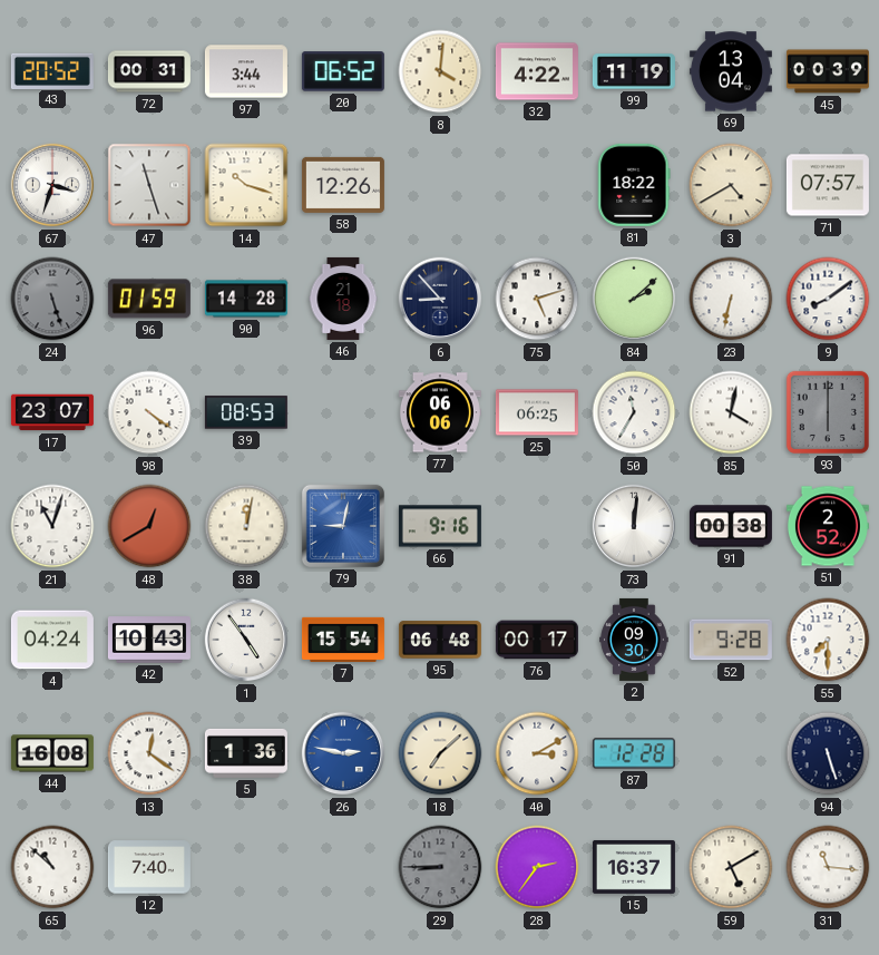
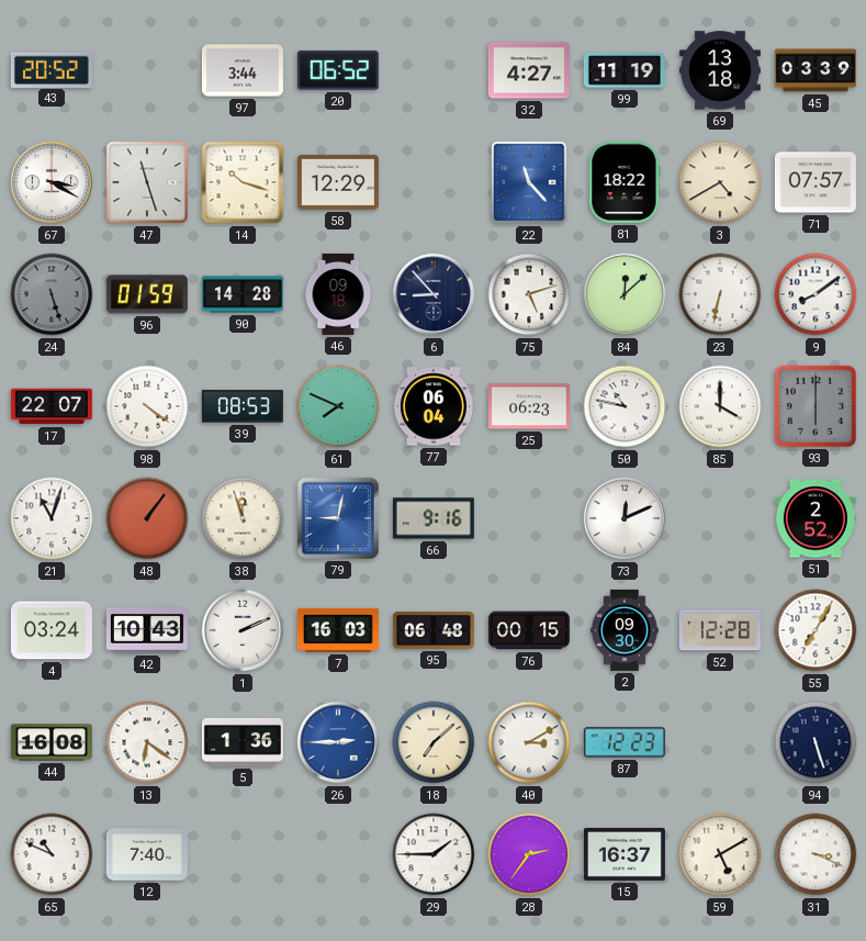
72: 00:31 -> none (149, 71)
8: 4:01 -> none (440, 71)
32: 4:22 -> 4:27 (529, 70)
69: 13:04 -> 13:18 (720, 70)
45: 00:39 -> 03:39 (816, 70)
67: 3:33 -> 3:20 (52, 182)
58: 12:26 -> 12:29 (338, 182)
22: none -> 11:23 (530, 183)
46: 21:18 -> 09:18 (338, 294)
84: 2:08 -> 12:08 (625, 294)
17: 23:07 -> 22:07 (52, 406)
61: none -> 7:49 (338, 406)
77: 06:06 -> 06:04 (434, 406)
25: 06:25 -> 06:23 (529, 406)
50: 11:35 -> 10:47 (625, 406)
85: 4:02 -> 4:00 (720, 406)
48: 12:40 -> 1:06 (147, 518)
38: 12:02 -> 11:57 (243, 518)
73: 12:01 -> 12:11 (625, 518)
91: 00:38 -> none (731, 526)
4: 04:24 -> 03:24 (52, 630)
1: 4:54 -> 2:11 (243, 630)
7: 15:54 -> 16:03 (338, 630)
76: 00:17 -> 00:15 (529, 630)
52: 9:28 -> 12:28 (720, 630)
55: 7:30 -> 7:05 (816, 630)
13: 12:21 -> 6:21 (147, 742)
26: 2:47 -> 2:45 (338, 742)
87: 12:28 -> 12:23 (625, 742)
65: 10:52 -> 10:49 (52, 854)
29: 8:45 -> 1:45 (434, 854)
29 dial: grey -> white (434, 854)
31: 11:16 -> 3:19 (816, 854)
